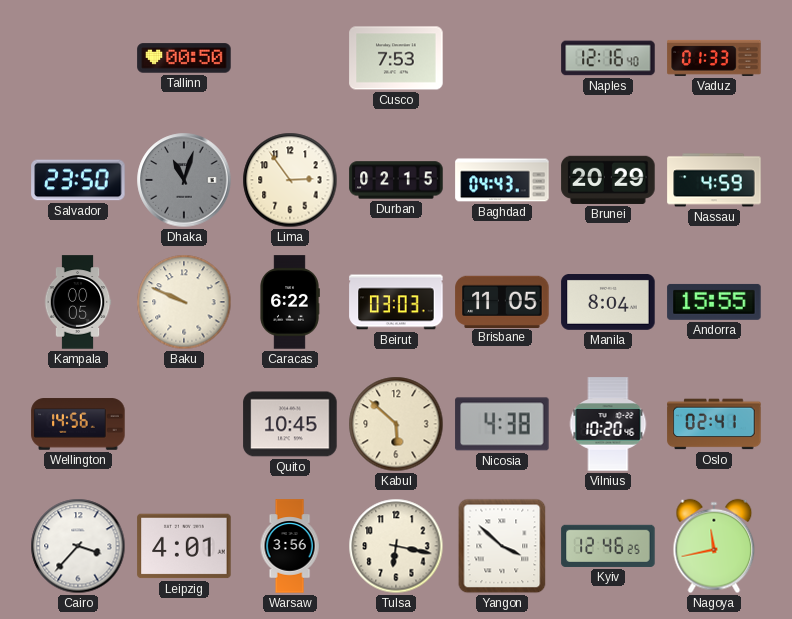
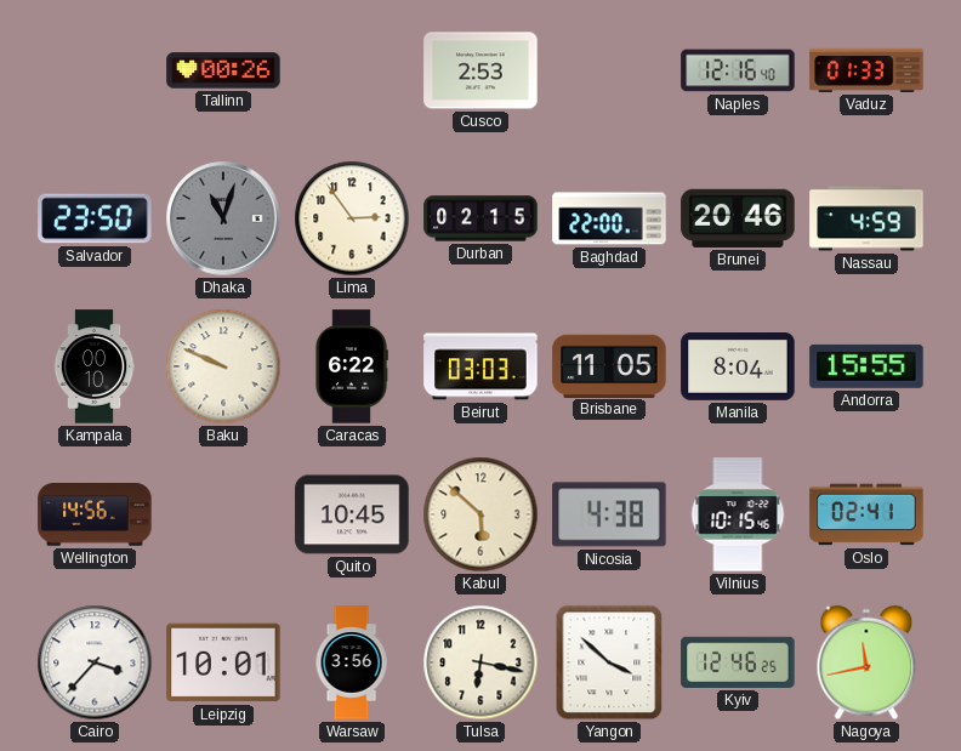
Tallinn: 00:50 -> 00:26 (223, 70)
Cusco: 7:53 -> 2:53 (480, 70)
Baghdad: 04:43 -> 22:00 (609, 218)
Brunei: 20:29 -> 20:46 (738, 218)
Kampala: 00:05 -> 00:10 (95, 366)
Vilnius: 10:20 -> 10:15 (738, 514)
Leipzig: 4:01 -> 10:01 (223, 662)
